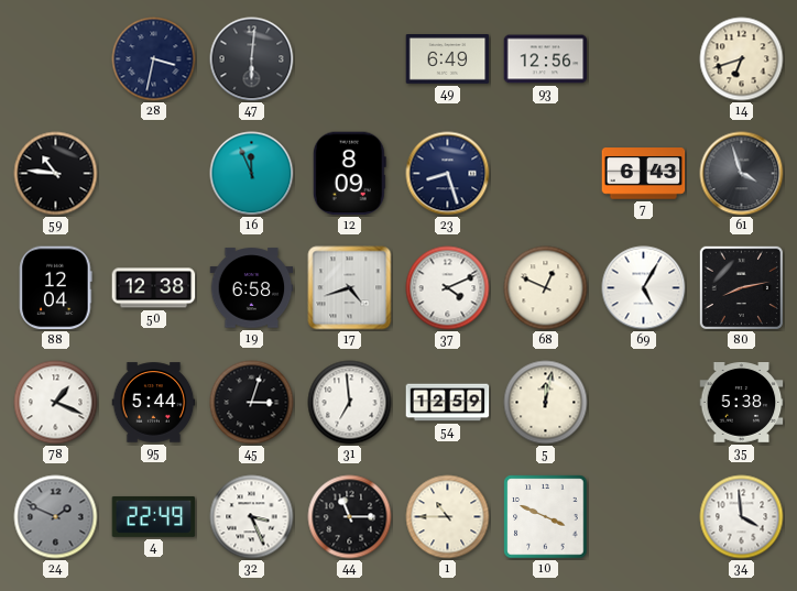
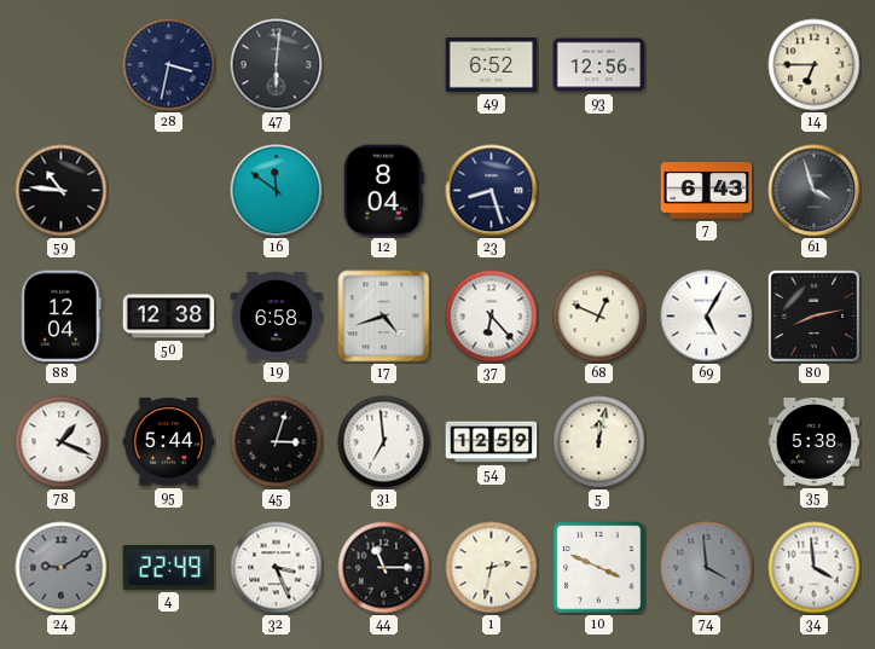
49: 6:49 -> 6:52 (492, 65)
14: 6:42 -> 6:45 (815, 65)
16: 11:56 -> 11:51 (277, 191)
12: 8:09 -> 8:04 (383, 191)
37: 4:11 -> 6:23 (492, 317)
24: 1:49 -> 9:10 (62, 568)
1: 10:45 -> 2:32 (492, 568)
74: none -> 3:59 (707, 568)
